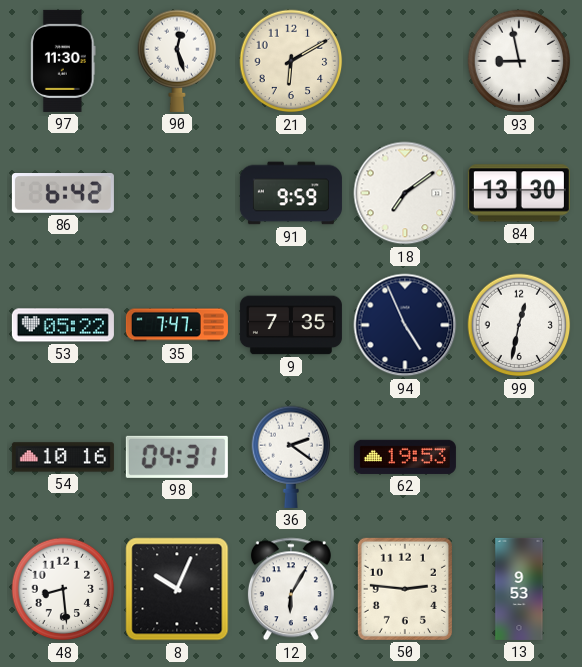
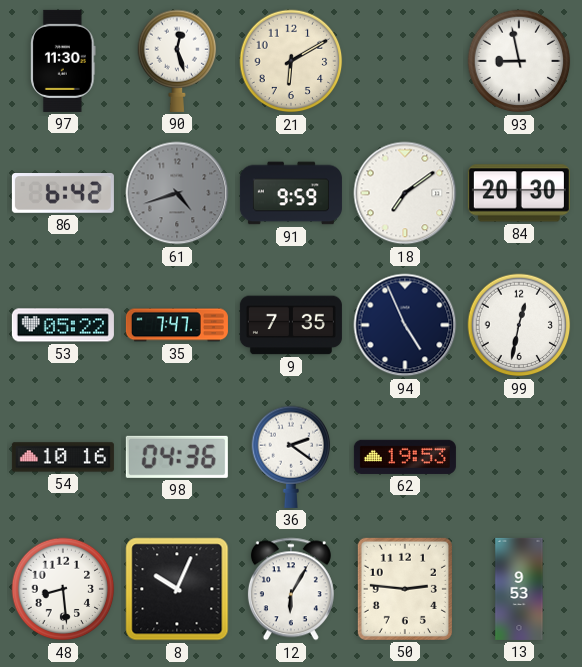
61: none -> 4:42 (177, 193)
84: 13:30 -> 20:30 (519, 193)
98: 04:31 -> 04:36 (177, 457)
